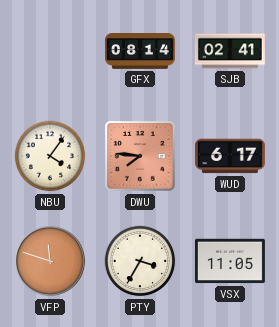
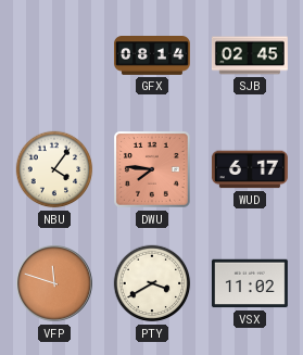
SJB: 02:41 -> 02:45 (250, 55)
PTY: 3:35 -> 3:40 (152, 283)
VSX: 11:05 -> 11:02 (250, 283)
